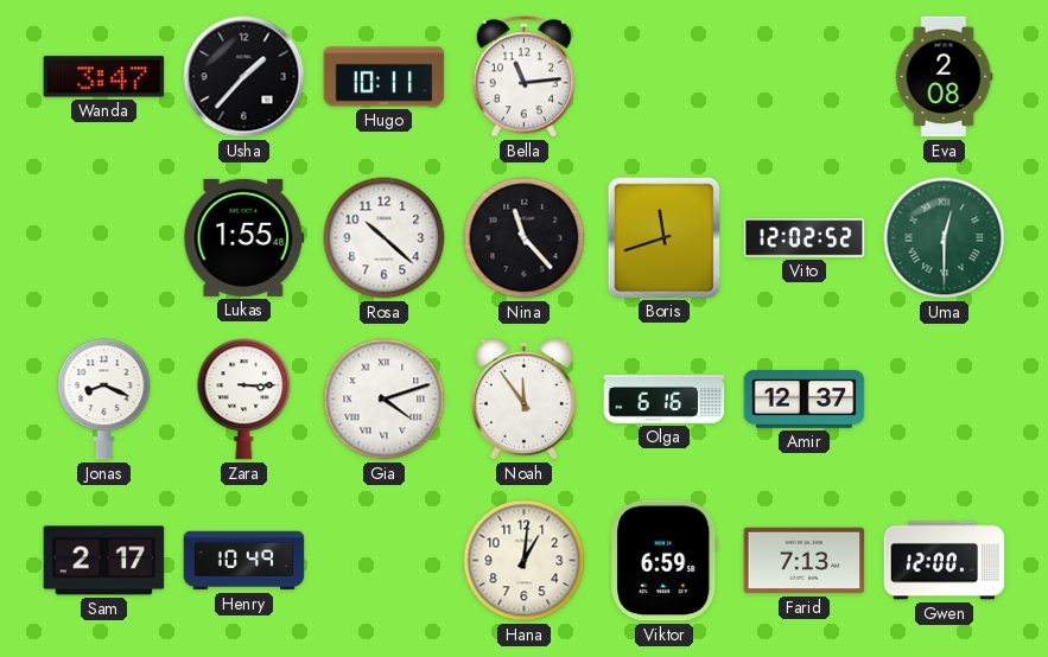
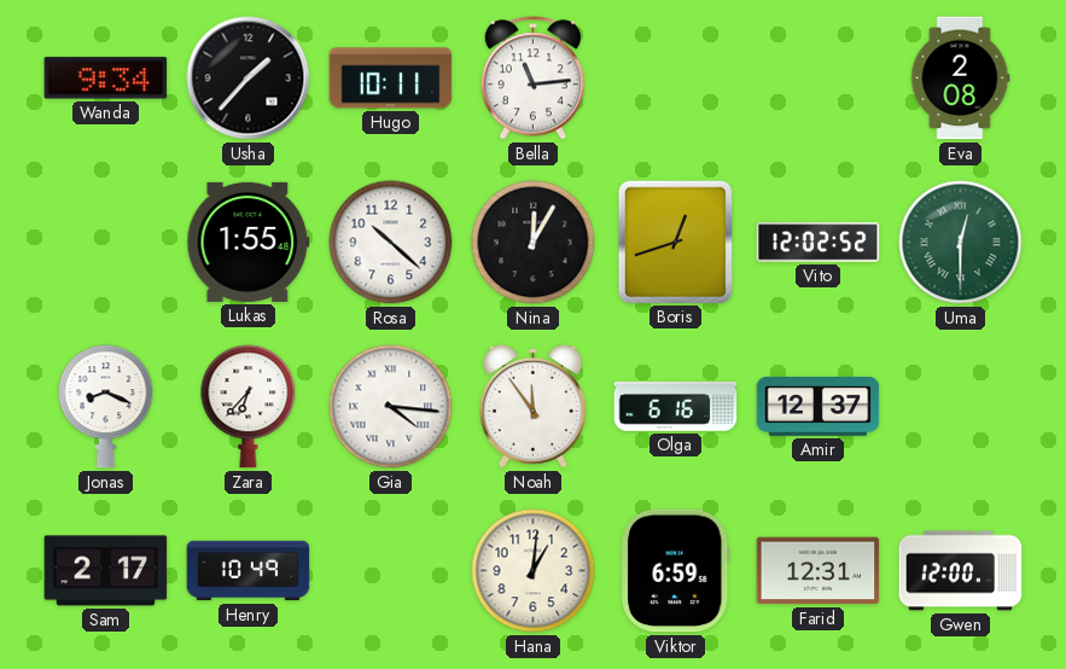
Wanda: 3:47 -> 9:34 (106, 78)
Nina: 11:23 -> 12:05 (534, 243)
Boris: 11:42 -> 12:42 (675, 242)
Zara: 3:15 -> 6:37 (249, 407)
Gia: 4:12 -> 4:16 (391, 407)
Farid: 7:13 -> 12:31 (819, 571)
